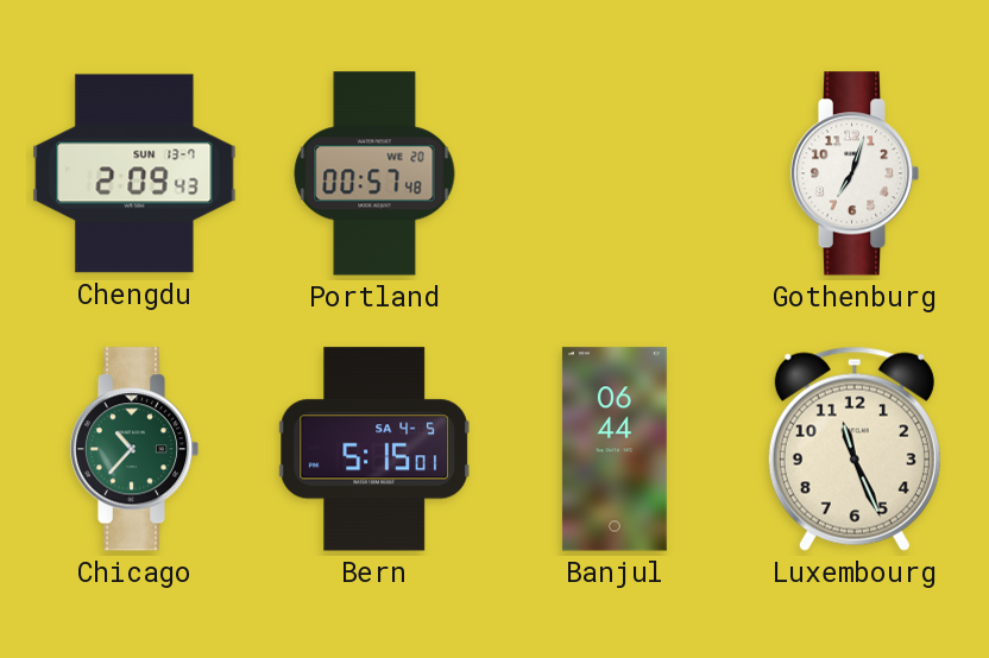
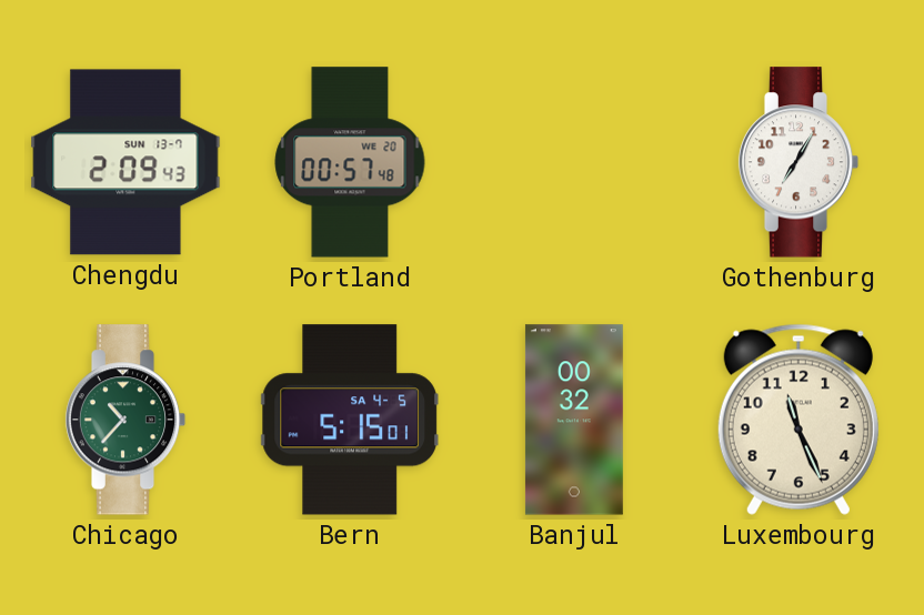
Gothenburg: 7:03 -> 7:05 (799, 162)
Banjul: 06:44 -> 00:32 (574, 420)
